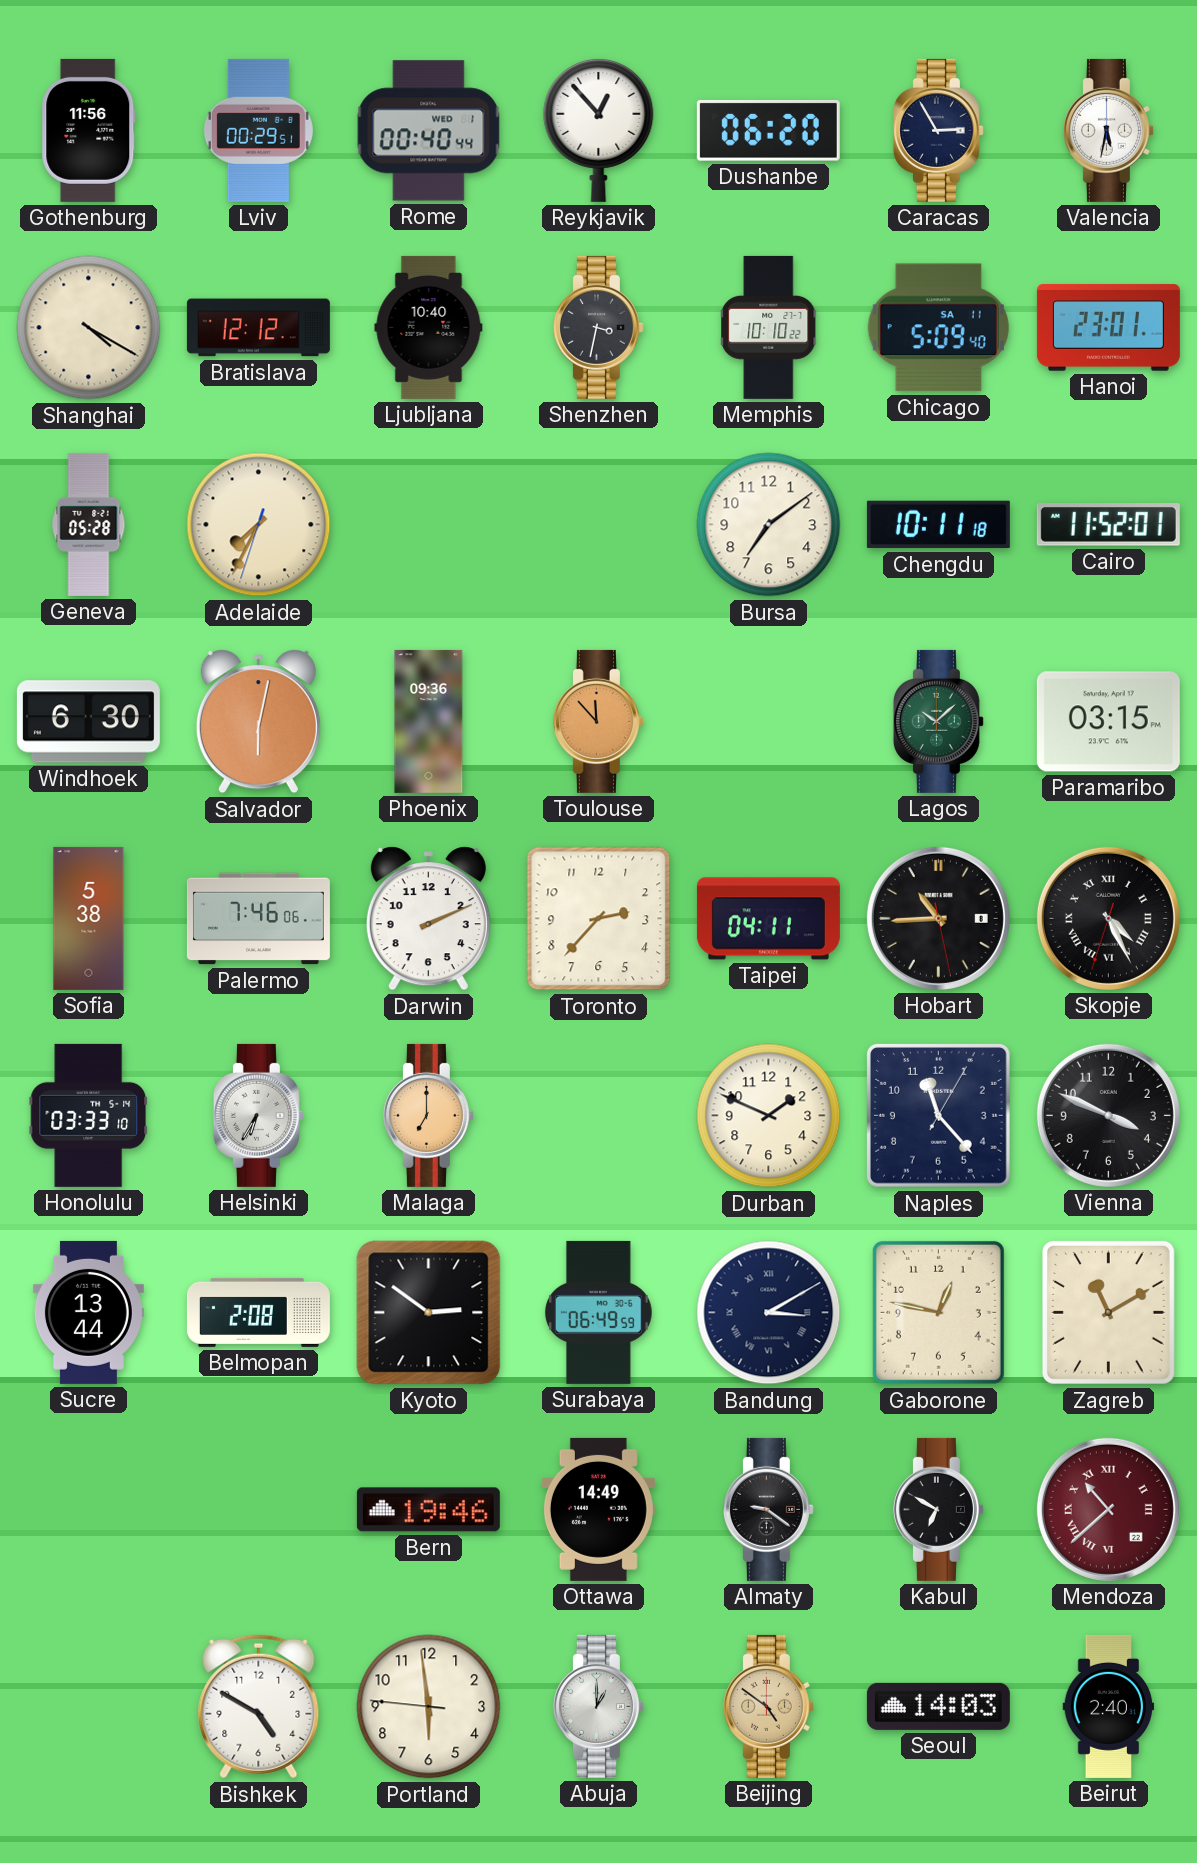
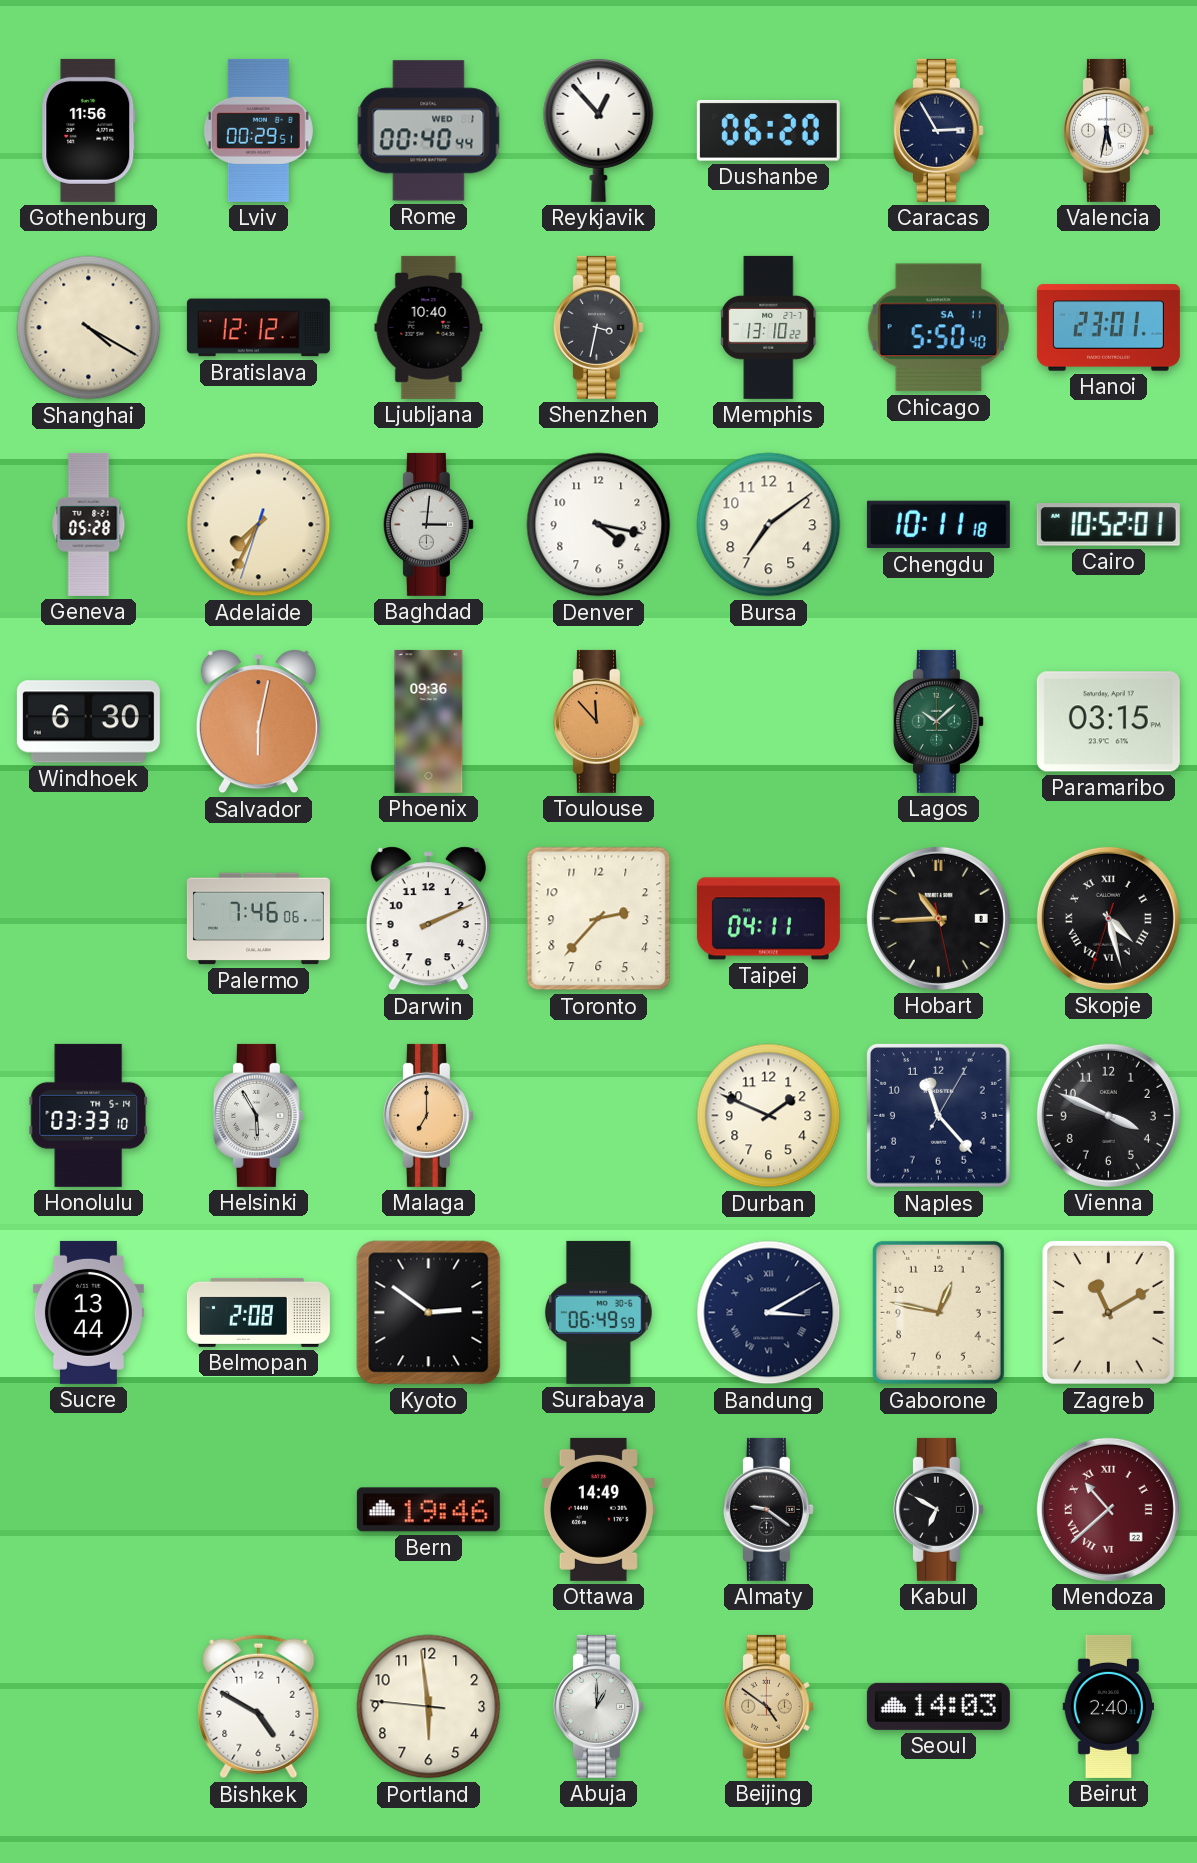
Memphis: 10:10 -> 13:10 (769, 327)
Chicago: 5:09 -> 5:50 (938, 328)
Baghdad: none -> 3:01 (428, 524)
Denver: none -> 4:17 (599, 525)
Cairo: 11:52 -> 10:52 (1108, 525)
Sofia: 5:38 -> none (89, 918)
Skopje: 4:25 -> 4:27 (1108, 918)
Helsinki: 6:35 -> 5:55 (258, 1115)
